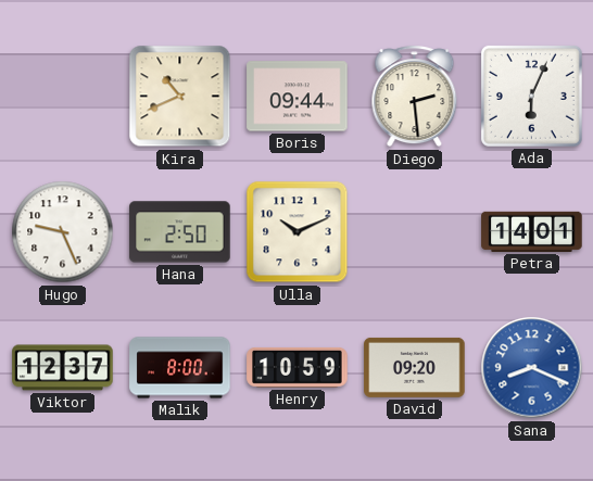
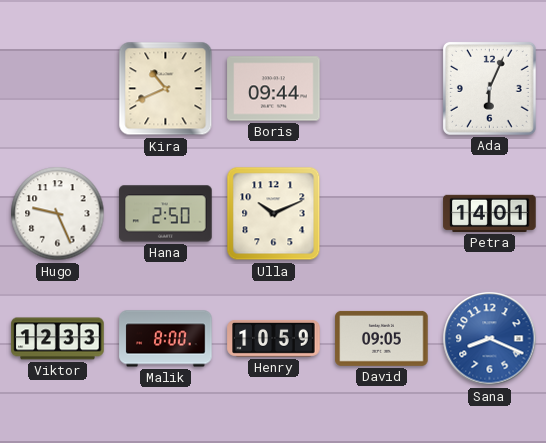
Diego: 2:29 -> none (415, 97)
Viktor: 12:37 -> 12:33 (58, 339)
David: 09:20 -> 09:05 (382, 338)
